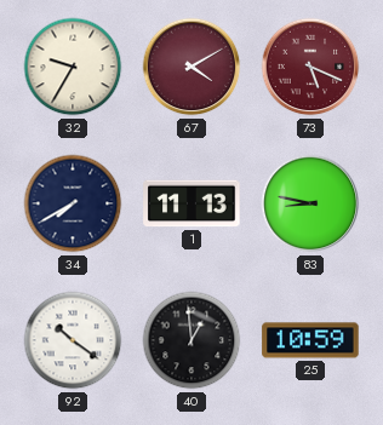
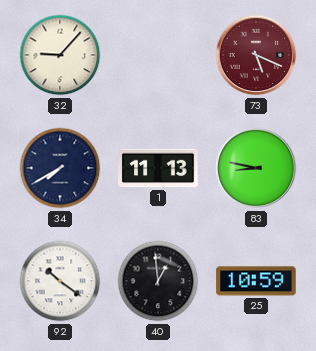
32: 9:35 -> 9:07 (60, 55)
67: 4:10 -> none (191, 67)
